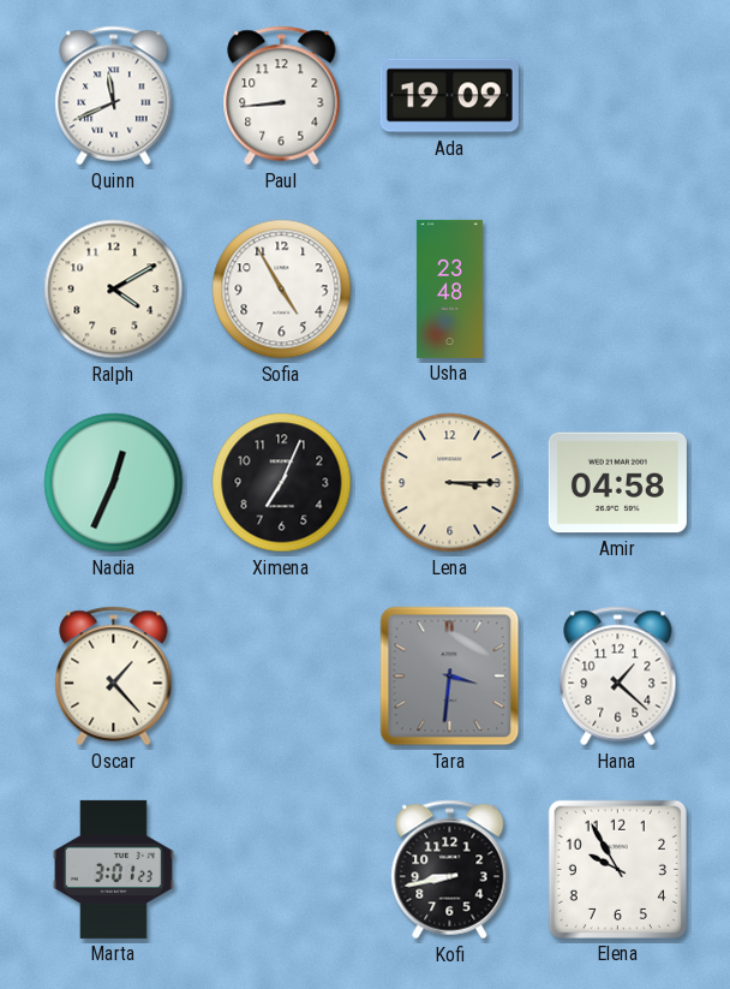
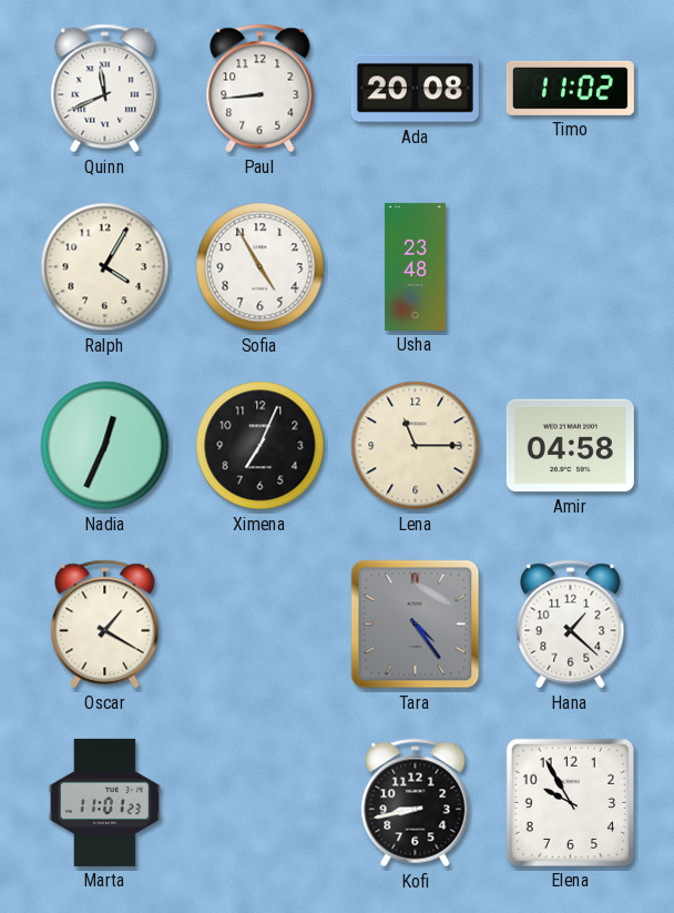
Ada: 19:09 -> 20:08 (415, 89)
Timo: none -> 11:02 (570, 88)
Ralph: 4:10 -> 4:05 (105, 267)
Lena: 3:15 -> 11:15 (416, 446)
Oscar: 1:23 -> 1:20 (105, 625)
Tara: 3:31 -> 4:24 (416, 625)
Marta: 3:01 -> 11:01 (104, 802)
